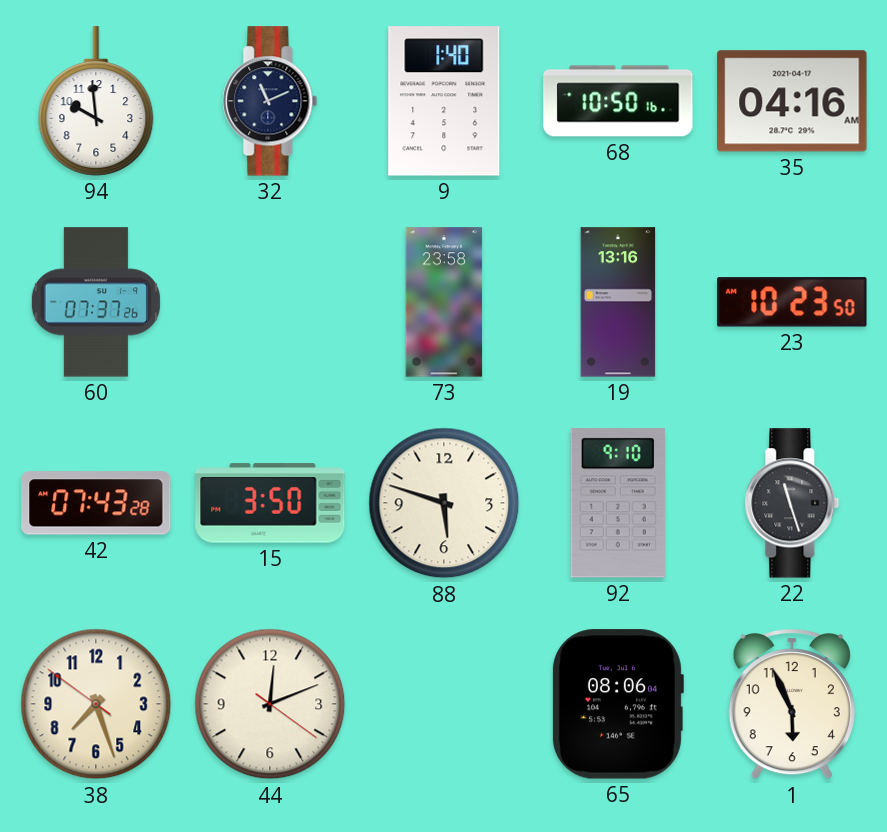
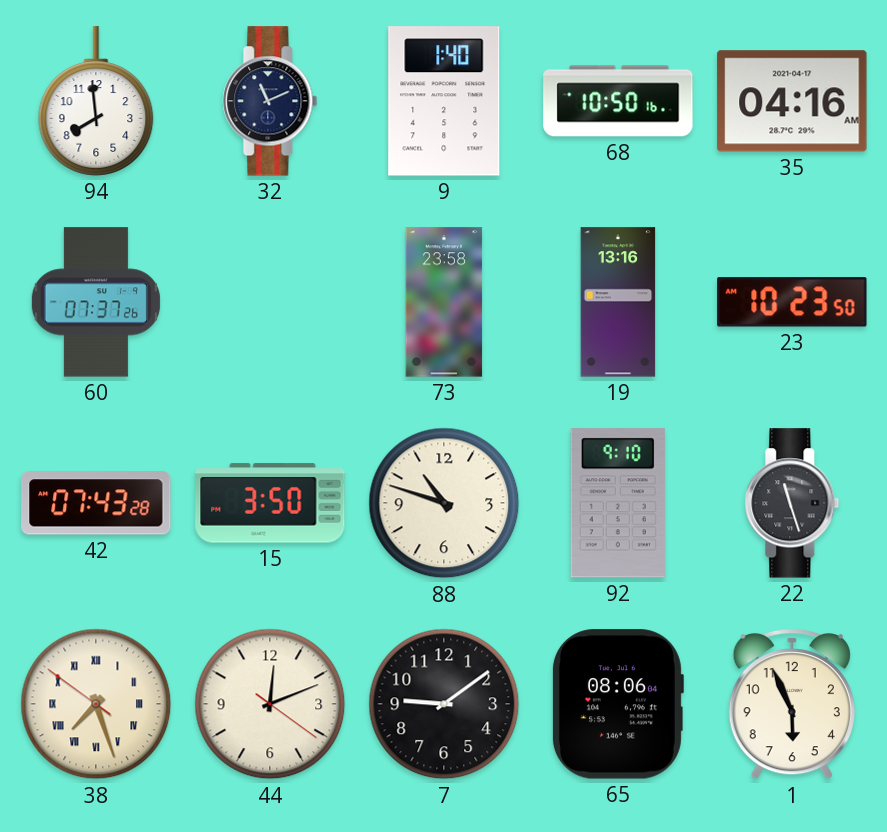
94: 9:59 -> 7:59 (96, 101)
88: 5:48 -> 10:48 (444, 503)
38 numerals: Arabic -> Roman (96, 704)
7: none -> 9:09 (444, 704)
